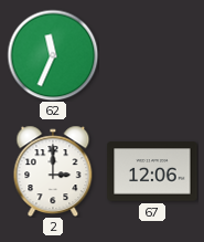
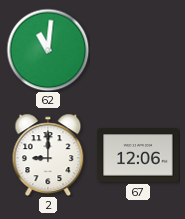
62: 11:34 -> 11:01 (48, 50)
2: 3:00 -> 9:00 (48, 155)
